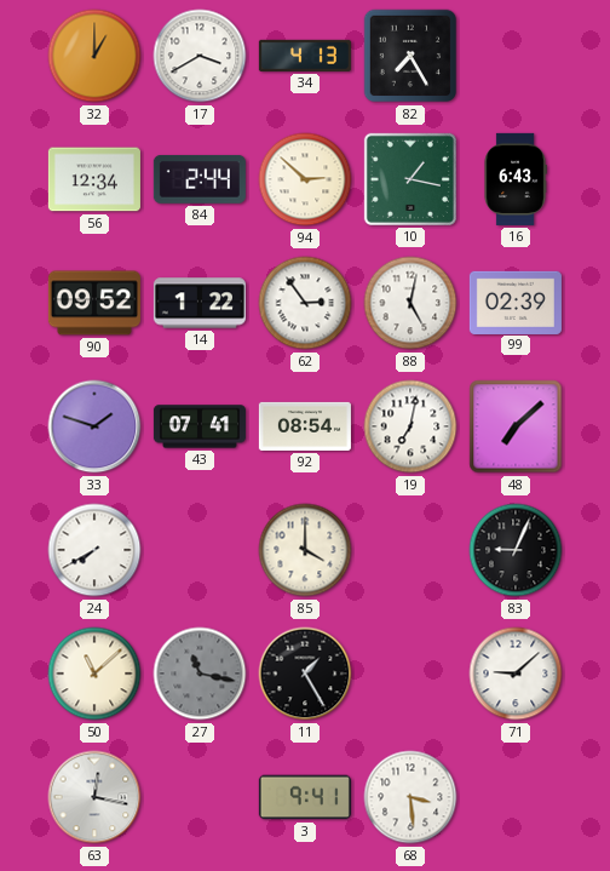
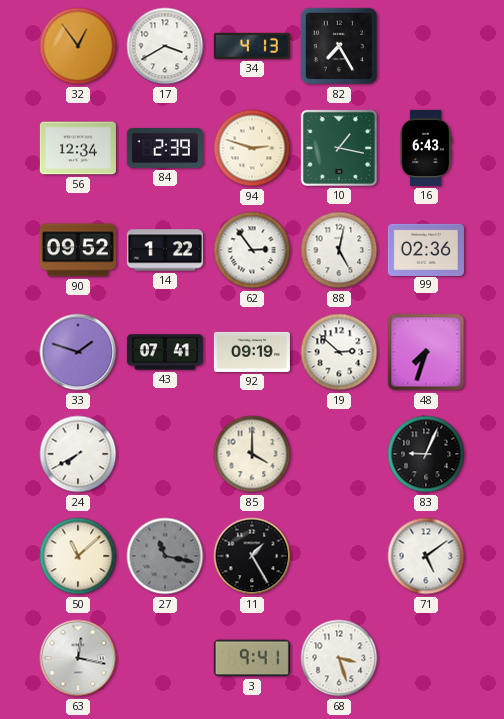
32: 1:00 -> 12:54 (78, 46)
84: 2:44 -> 2:39 (165, 148)
94: 2:52 -> 2:48 (252, 148)
99: 02:39 -> 02:36 (426, 249)
92: 08:54 -> 09:19 (252, 352)
19: 7:02 -> 2:52 (339, 352)
48: 7:08 -> 7:33 (426, 352)
71: 9:08 -> 5:09 (426, 556)
68: 3:29 -> 3:27 (339, 658)
